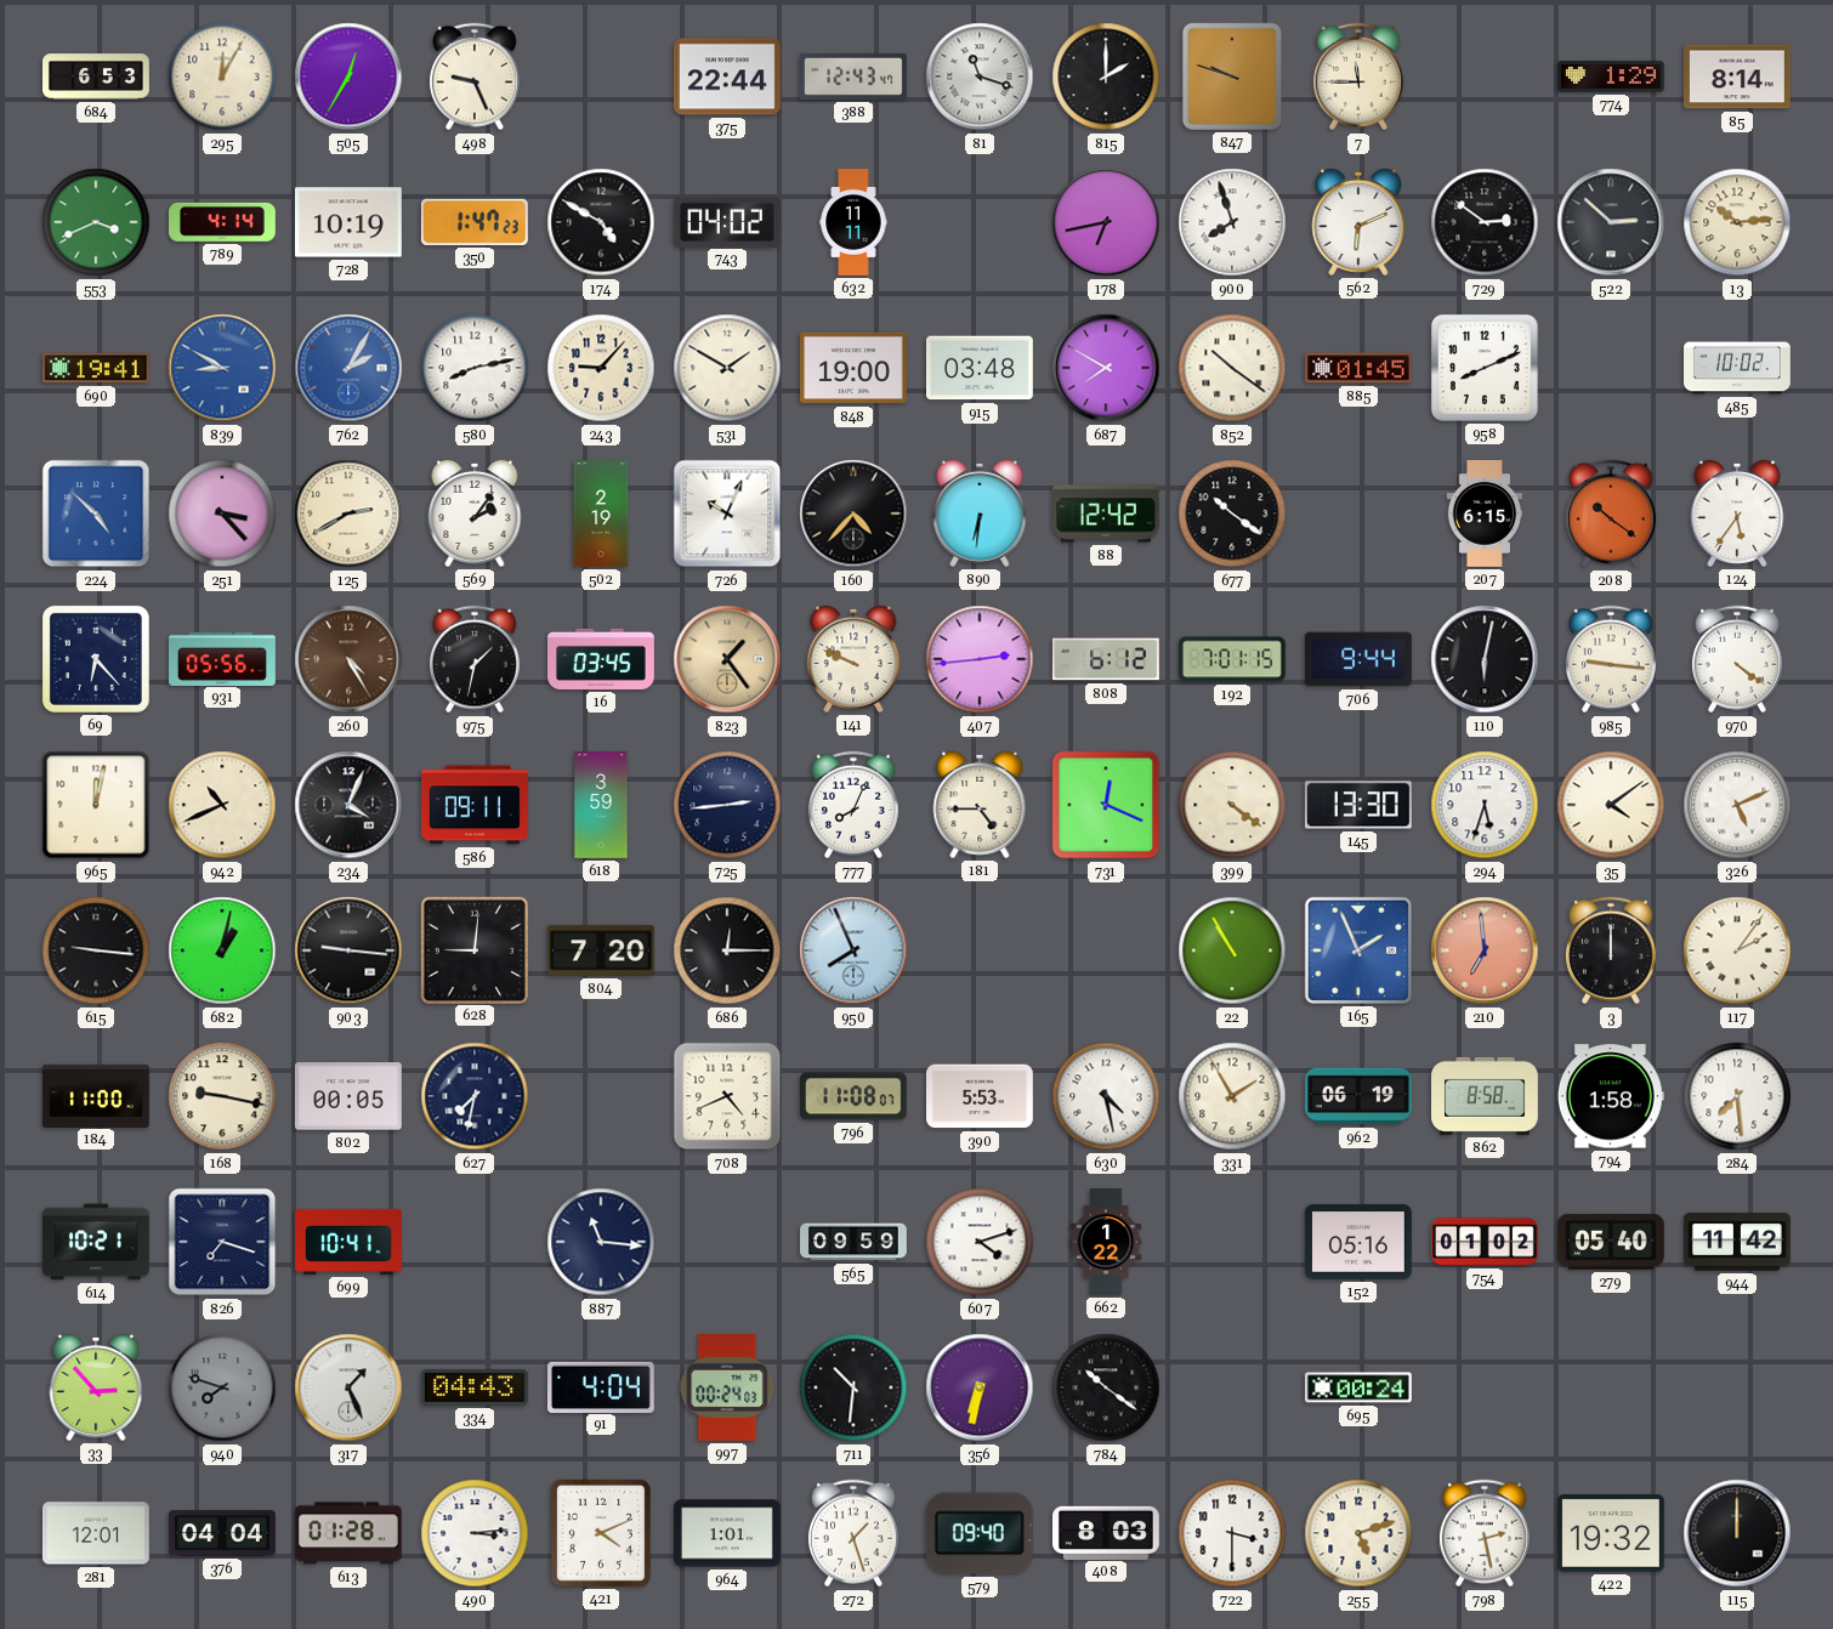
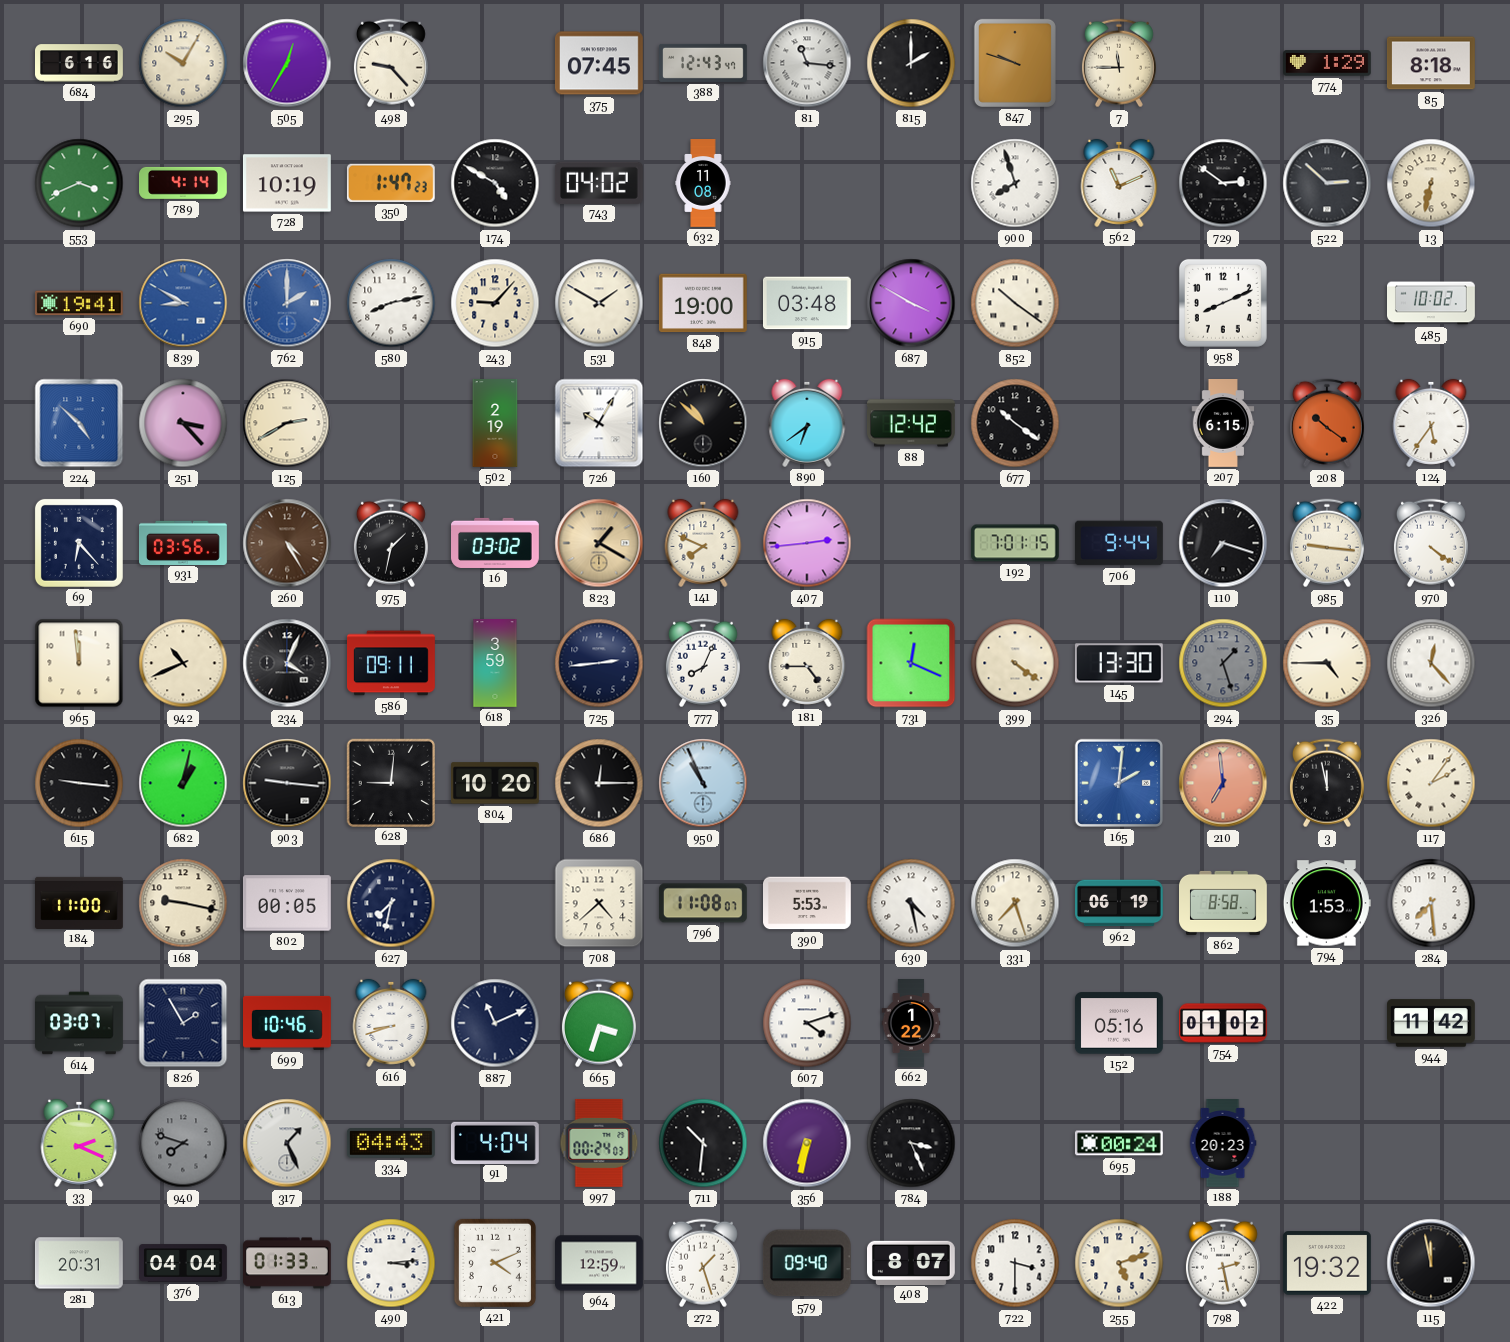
684: 6:53 -> 6:16 (79, 63)
295: 12:05 -> 10:05 (183, 63)
498: 9:26 -> 9:23 (391, 63)
375: 22:44 -> 07:45 (599, 63)
81: 11:18 -> 11:16 (807, 63)
85: 8:14 -> 8:18 (1431, 63)
632: 11:11 -> 11:08 (703, 183)
178: 6:43 -> none (1106, 222)
562: 6:11 -> 11:11 (1119, 183)
13: 10:14 -> 6:32 (1431, 183)
762: 2:05 -> 2:00 (287, 303)
687: 7:50 -> 3:50 (911, 303)
885: 01:45 -> none (1360, 368)
569: 2:06 -> none (475, 513)
726: 10:04 -> 10:05 (599, 423)
160: 4:37 -> 10:52 (703, 423)
890: 6:31 -> 6:39 (807, 423)
931: 05:56 -> 03:56 (184, 542)
16: 03:45 -> 03:02 (496, 543)
823: 1:24 -> 1:20 (599, 543)
141: 9:49 -> 7:49 (703, 543)
808: 6:12 -> none (1107, 659)
110: 6:02 -> 7:18 (1223, 543)
965: 12:02 -> 11:59 (79, 663)
294: 5:33 -> 1:27 (1223, 663)
294 dial: white -> grey (1223, 663)
35: 4:09 -> 4:45 (1327, 663)
326: 5:11 -> 12:23 (1431, 663)
804: 7:20 -> 10:20 (496, 783)
950: 7:56 -> 10:56 (703, 783)
22: 10:55 -> none (1232, 950)
165: 1:56 -> 2:01 (1119, 783)
3: 12:00 -> 11:58 (1327, 783)
708: 4:41 -> 4:38 (599, 903)
331: 1:55 -> 7:27 (1015, 903)
794: 1:58 -> 1:53 (1327, 903)
614: 10:21 -> 03:07 (80, 1023)
826: 7:18 -> 1:55 (183, 1023)
699: 10:41 -> 10:46 (288, 1023)
616: none -> 8:42 (391, 1023)
887: 11:16 -> 11:11 (495, 1023)
665: none -> 3:33 (599, 1023)
565: 09:59 -> none (855, 1242)
279: 05:40 -> none (1612, 1242)
33: 2:53 -> 2:19 (79, 1143)
784: 10:21 -> 3:26 (911, 1143)
188: none -> 20:23 (1223, 1144)
281: 12:01 -> 20:31 (79, 1263)
613: 01:28 -> 01:33 (288, 1263)
964: 1:01 -> 12:59 (600, 1263)
408: 8:03 -> 8:07 (912, 1262)
115: 12:00 -> 11:58 (1431, 1263)
